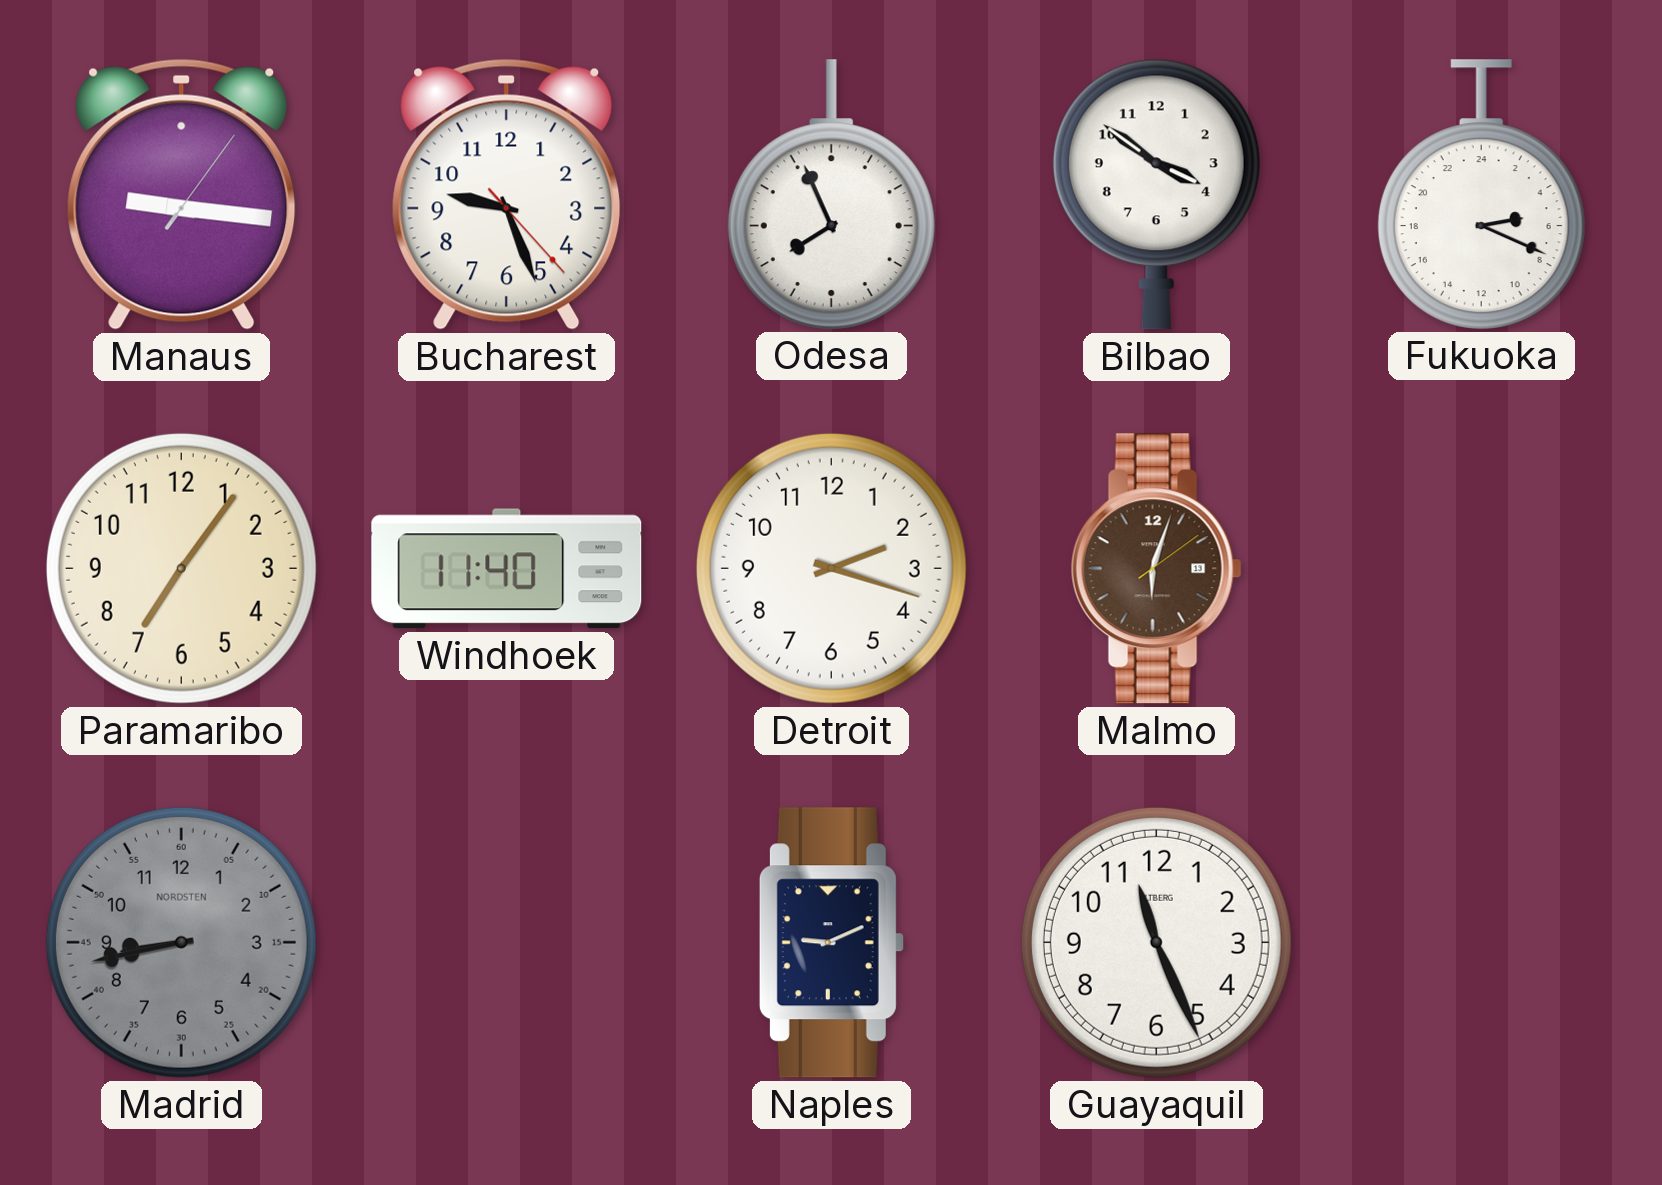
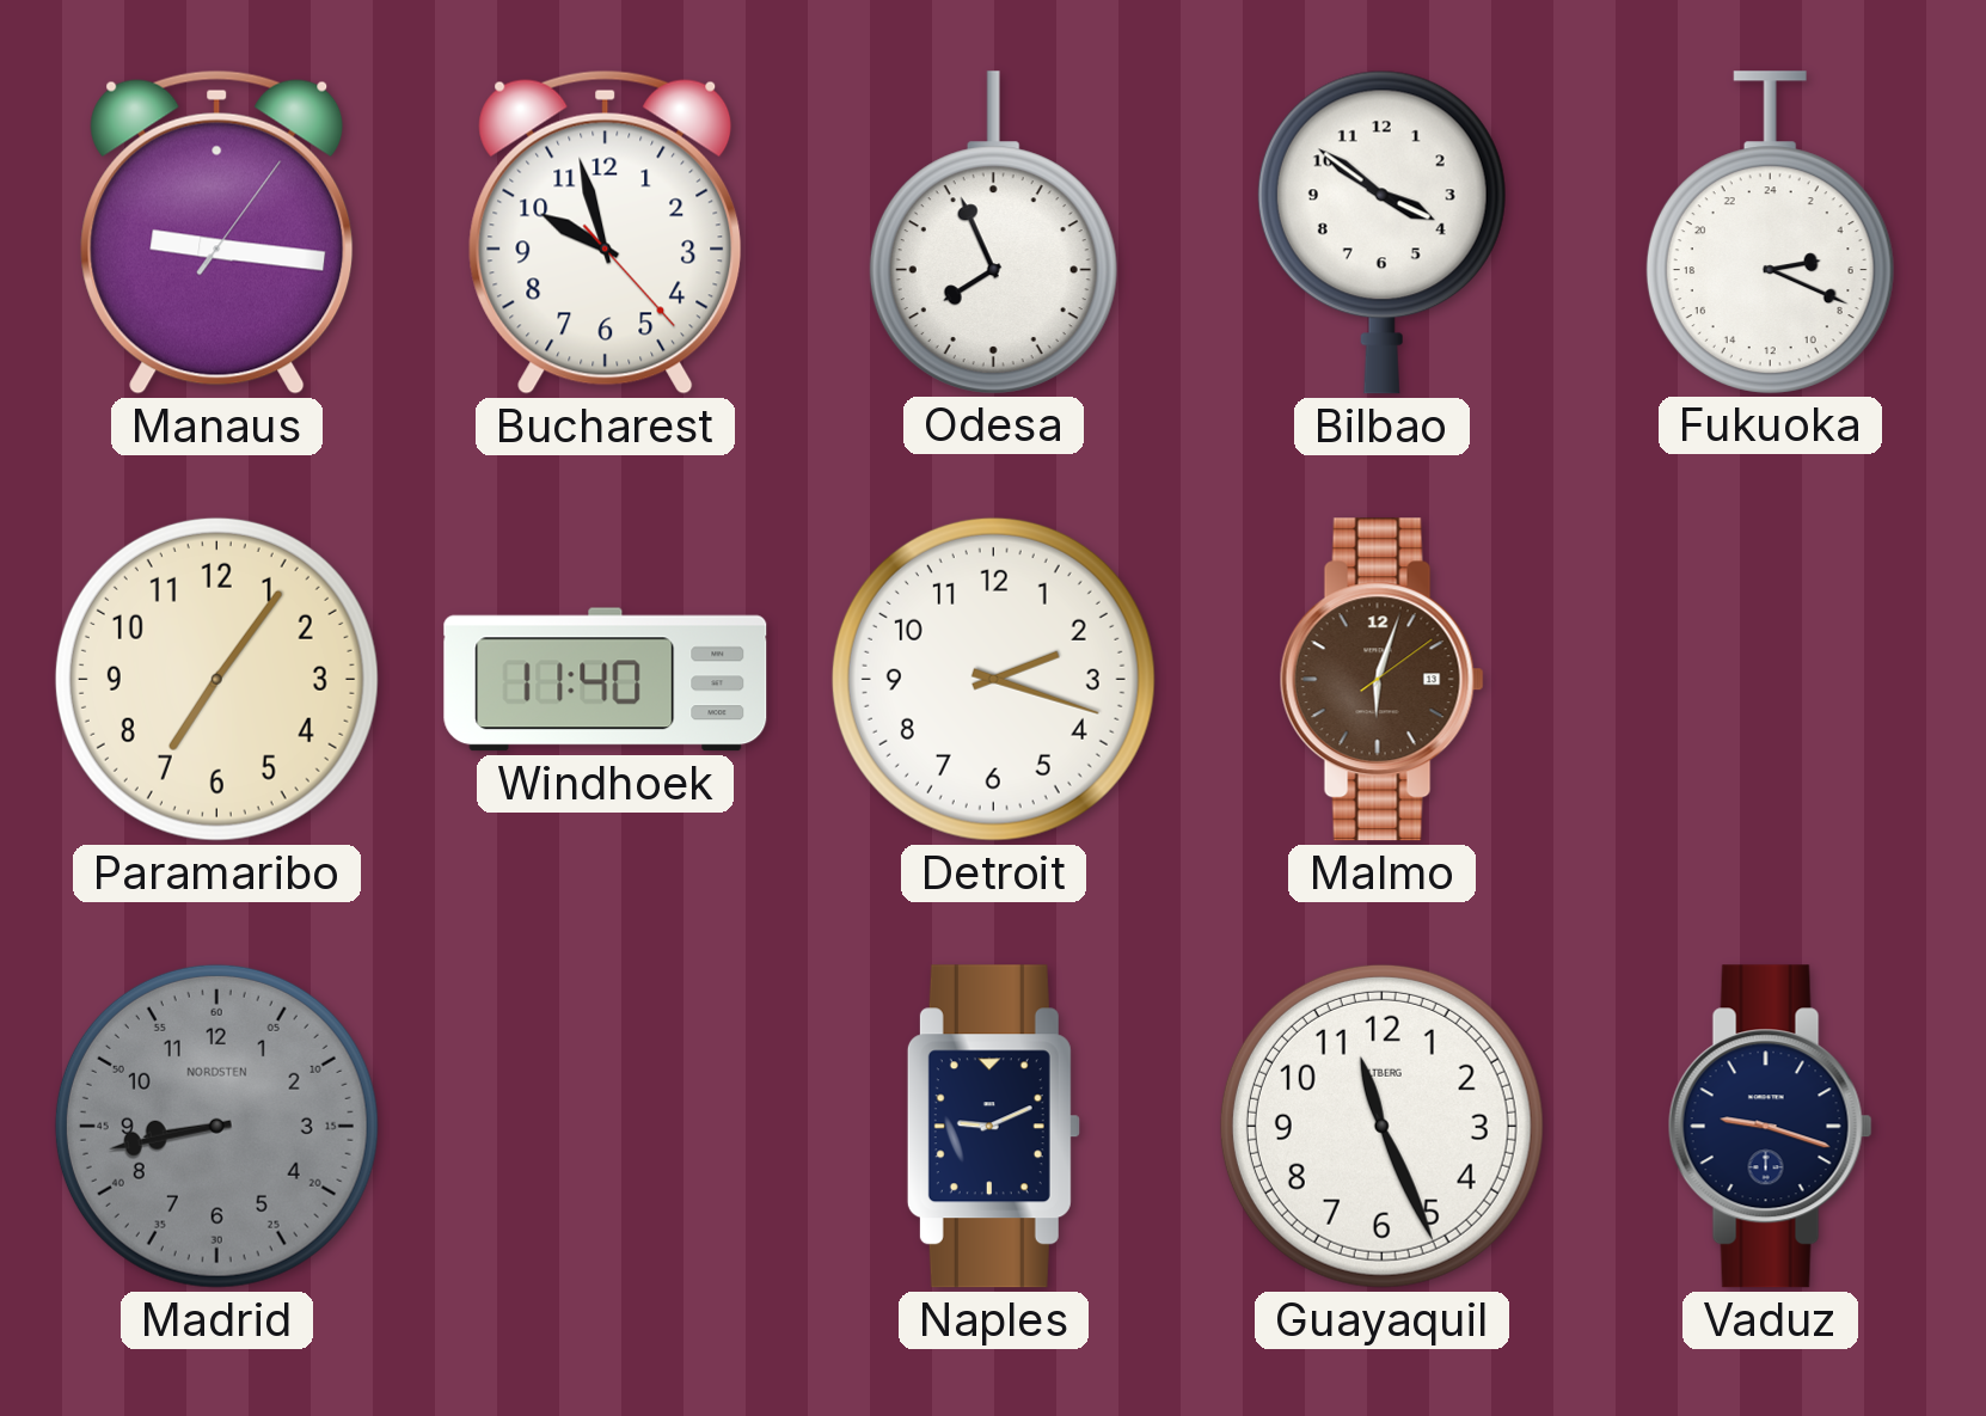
Bucharest: 9:26 -> 9:57 (606, 232)
Vaduz: none -> 9:18 (1770, 1127)
